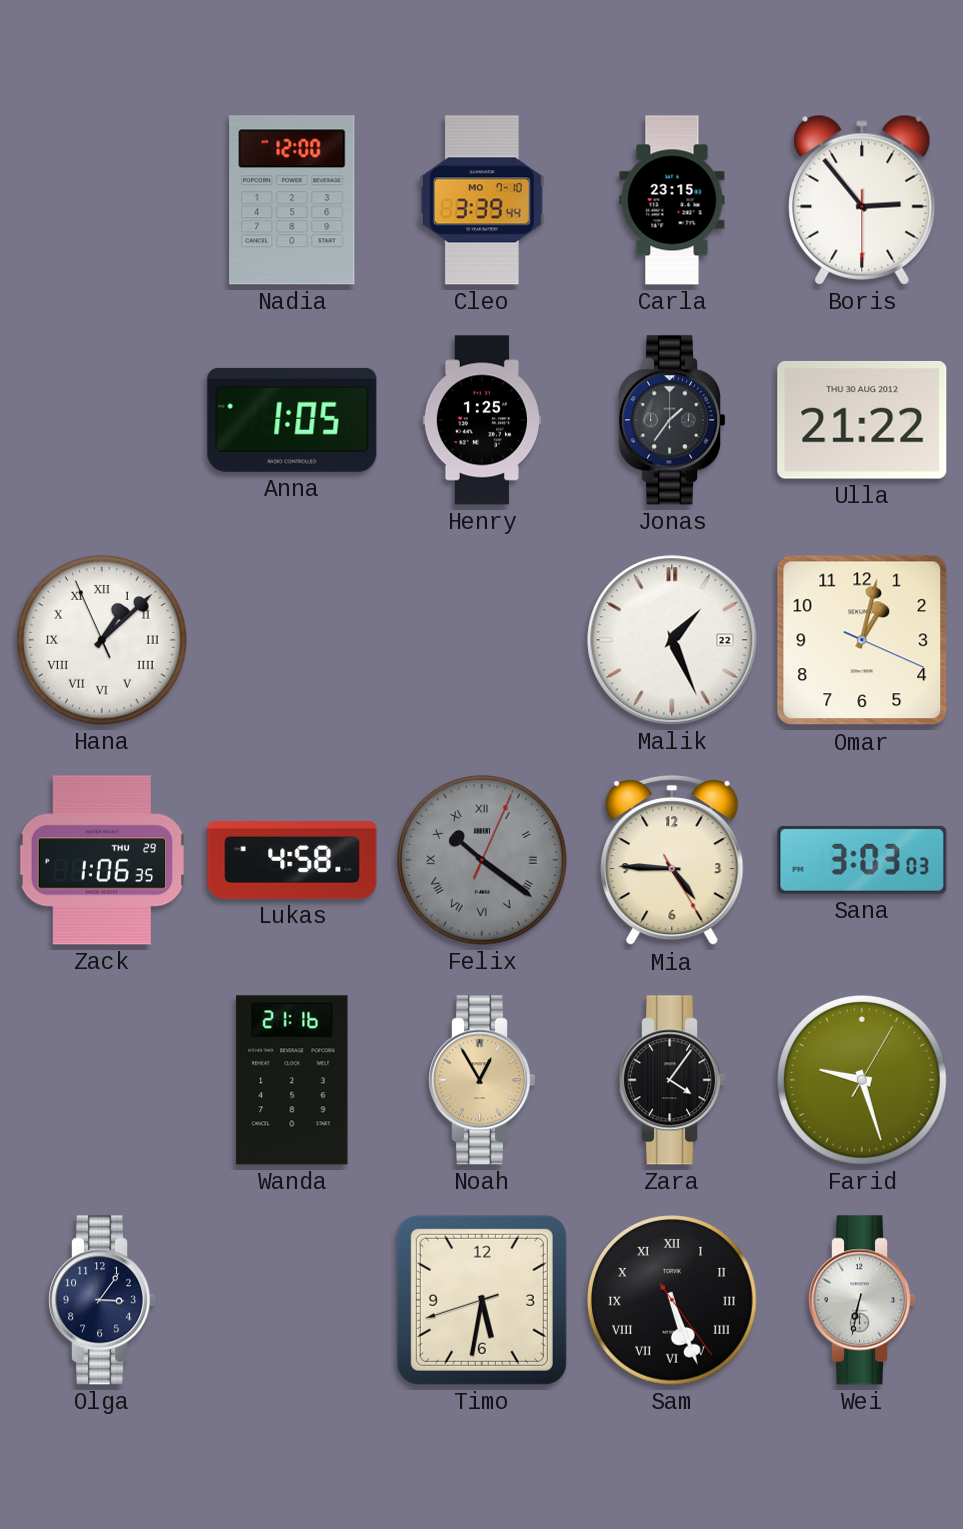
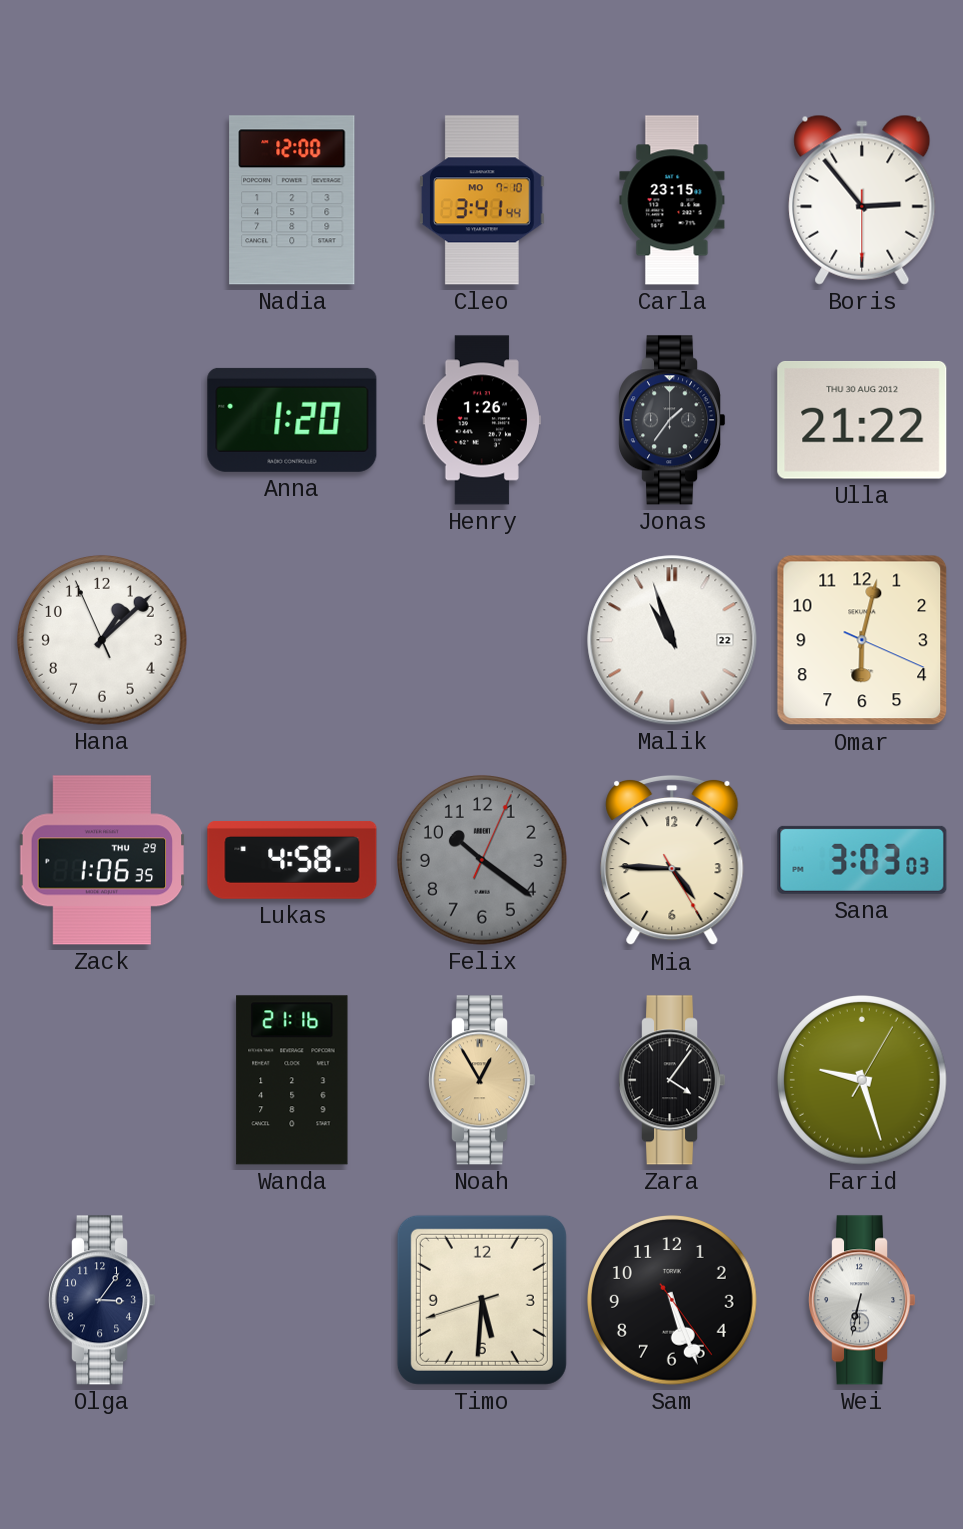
Cleo: 3:39 -> 3:41 (482, 200)
Anna: 1:05 -> 1:20 (292, 420)
Henry: 1:25 -> 1:26 (482, 420)
Hana numerals: Roman -> Arabic (102, 640)
Malik: 1:26 -> 10:57 (672, 640)
Omar: 1:02 -> 6:02 (862, 640)
Felix numerals: Roman -> Arabic (482, 860)
Timo: 5:31 -> 5:30 (482, 1300)
Sam numerals: Roman -> Arabic (672, 1300)
